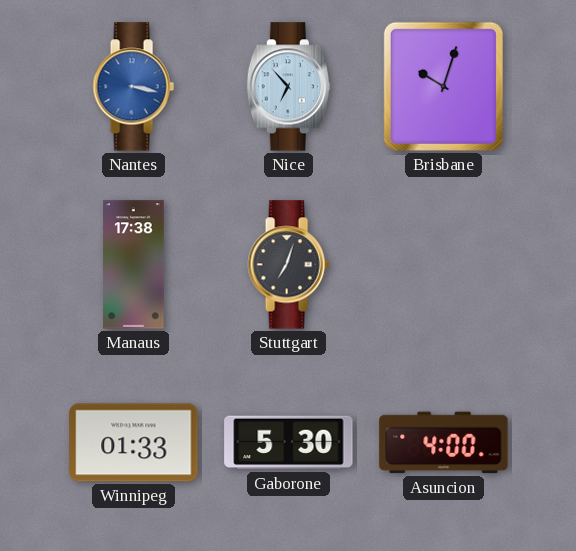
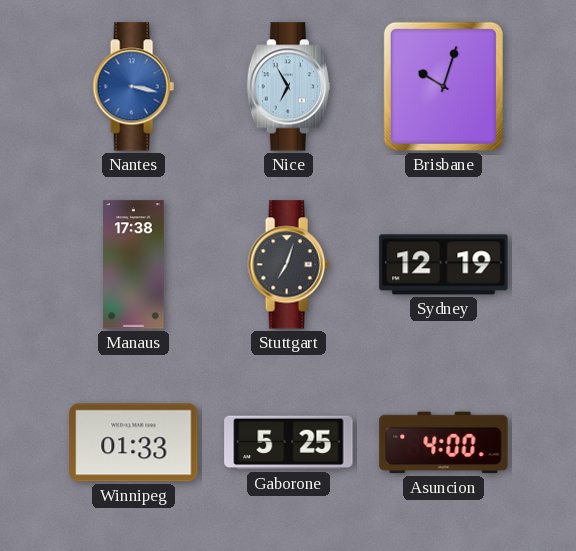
Nice: 6:53 -> 6:55 (289, 87)
Sydney: none -> 12:19 (444, 265)
Gaborone: 5:30 -> 5:25 (289, 443)
